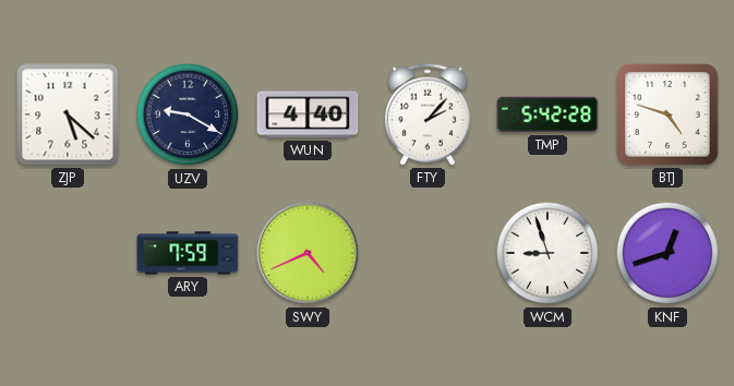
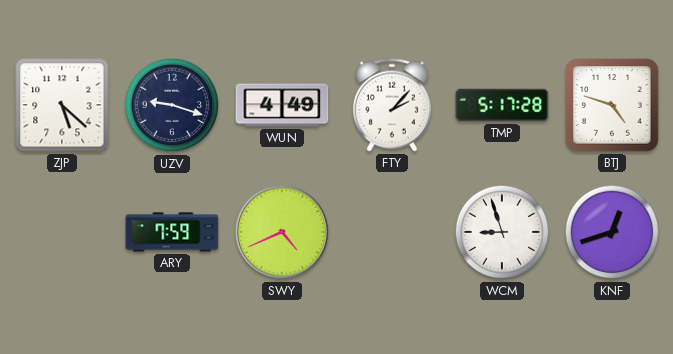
UZV: 9:20 -> 9:18 (172, 105)
WUN: 4:40 -> 4:49 (282, 105)
TMP: 5:42 -> 5:17 (502, 105)
